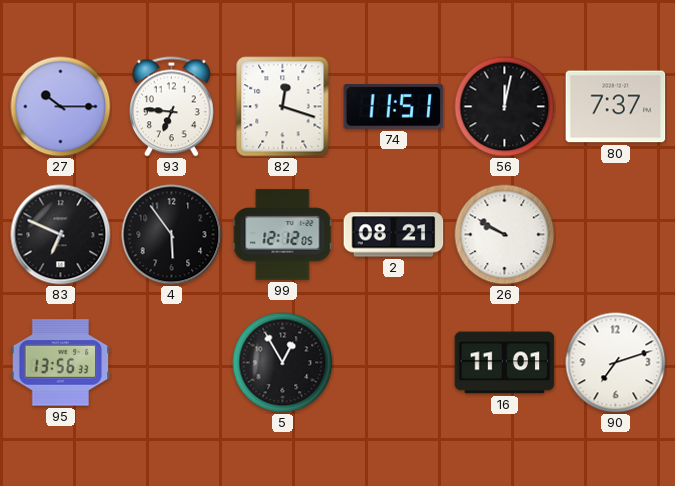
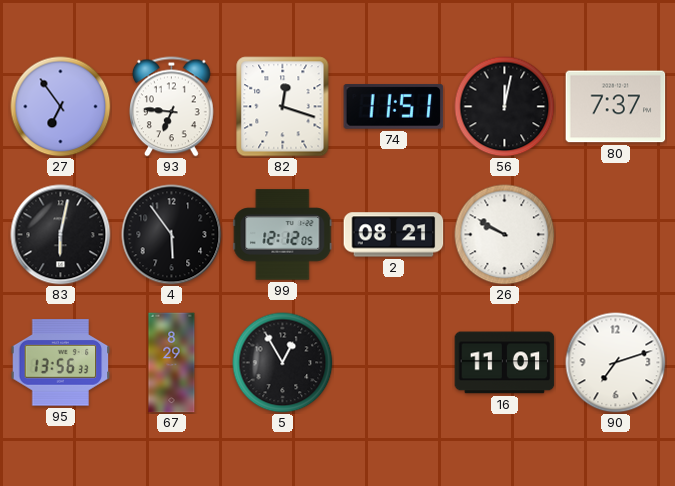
27: 10:15 -> 6:54 (61, 107)
83: 6:49 -> 6:02 (61, 235)
67: none -> 8:29 (172, 363)
